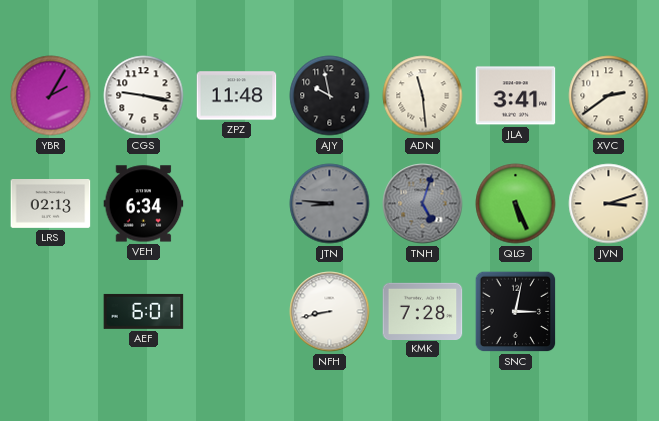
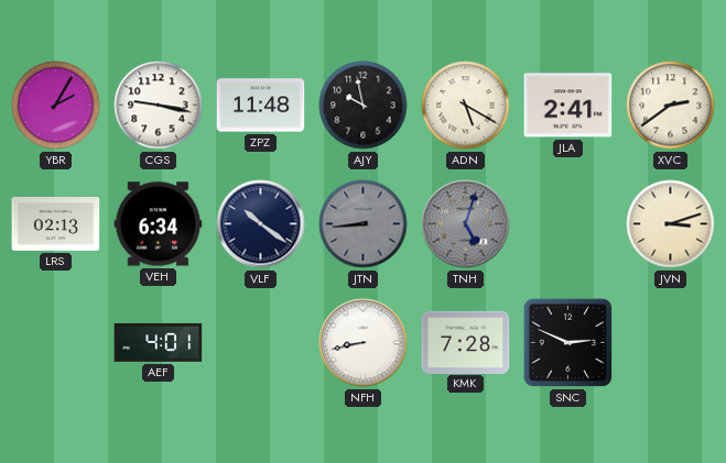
ADN: 11:29 -> 5:20 (466, 106)
JLA: 3:41 -> 2:41 (568, 106)
VLF: none -> 10:21 (261, 224)
JTN: 8:46 -> 8:44 (364, 224)
QLG: 5:26 -> none (516, 204)
AEF: 6:01 -> 4:01 (159, 342)
SNC: 3:02 -> 2:49 (568, 343)
